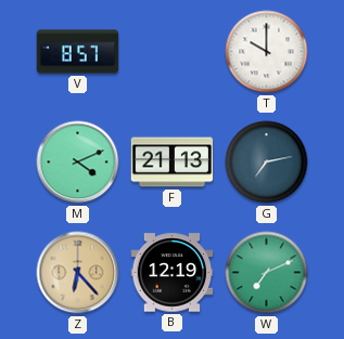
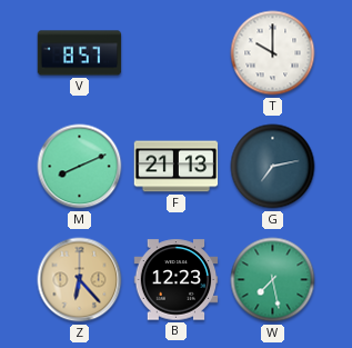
M: 4:11 -> 8:11 (80, 167)
B: 12:19 -> 12:23 (177, 280)
W: 7:11 -> 7:28 (273, 280)
